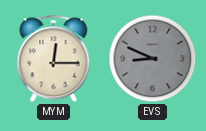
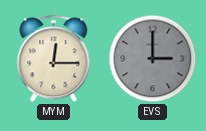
EVS: 8:49 -> 3:00 (153, 59)
